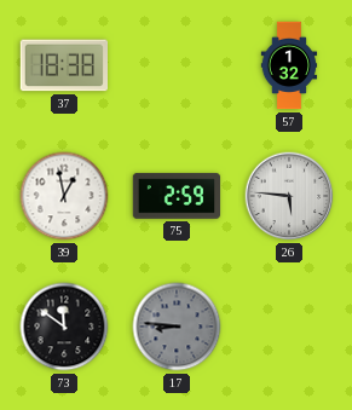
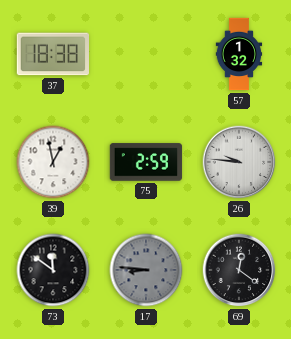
26: 5:46 -> 9:46 (239, 162)
69: none -> 12:21 (239, 270)
